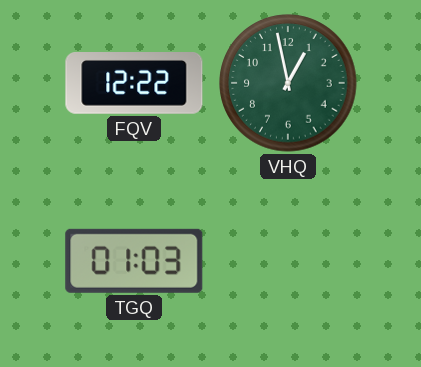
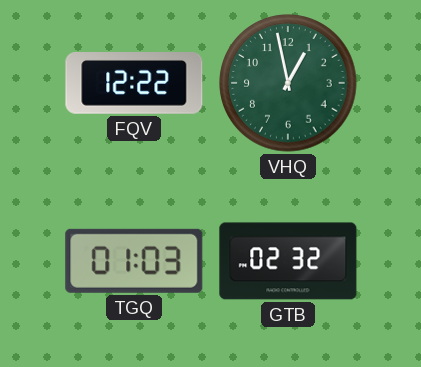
GTB: none -> 02:32 (288, 261)
